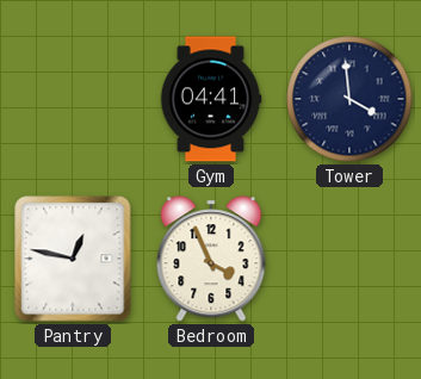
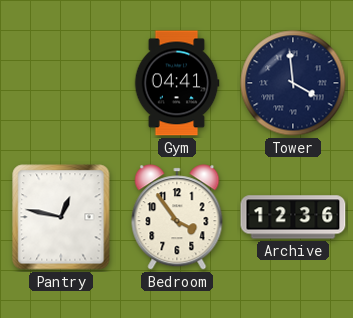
Bedroom: 3:56 -> 3:54 (177, 217)
Archive: none -> 12:36 (293, 217)
